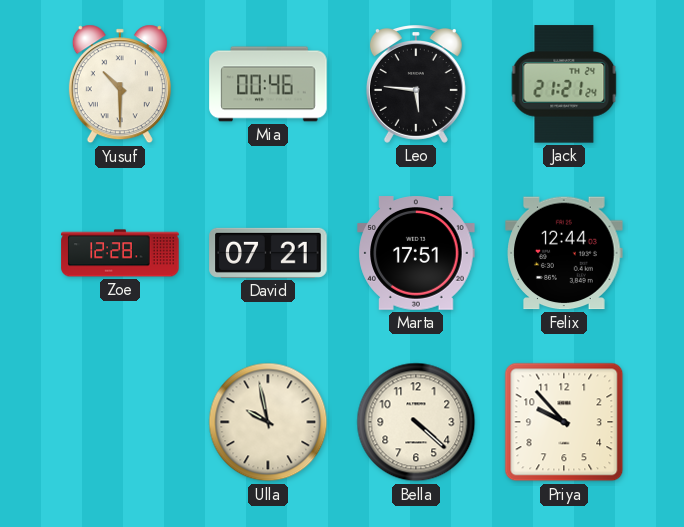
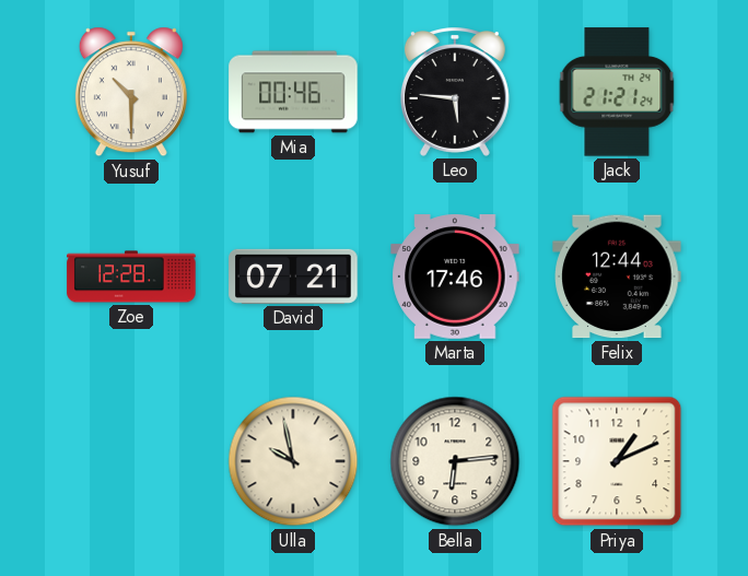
Marta: 17:51 -> 17:46 (455, 277)
Bella: 4:22 -> 6:14 (455, 461)
Priya: 9:53 -> 1:11 (617, 461)
